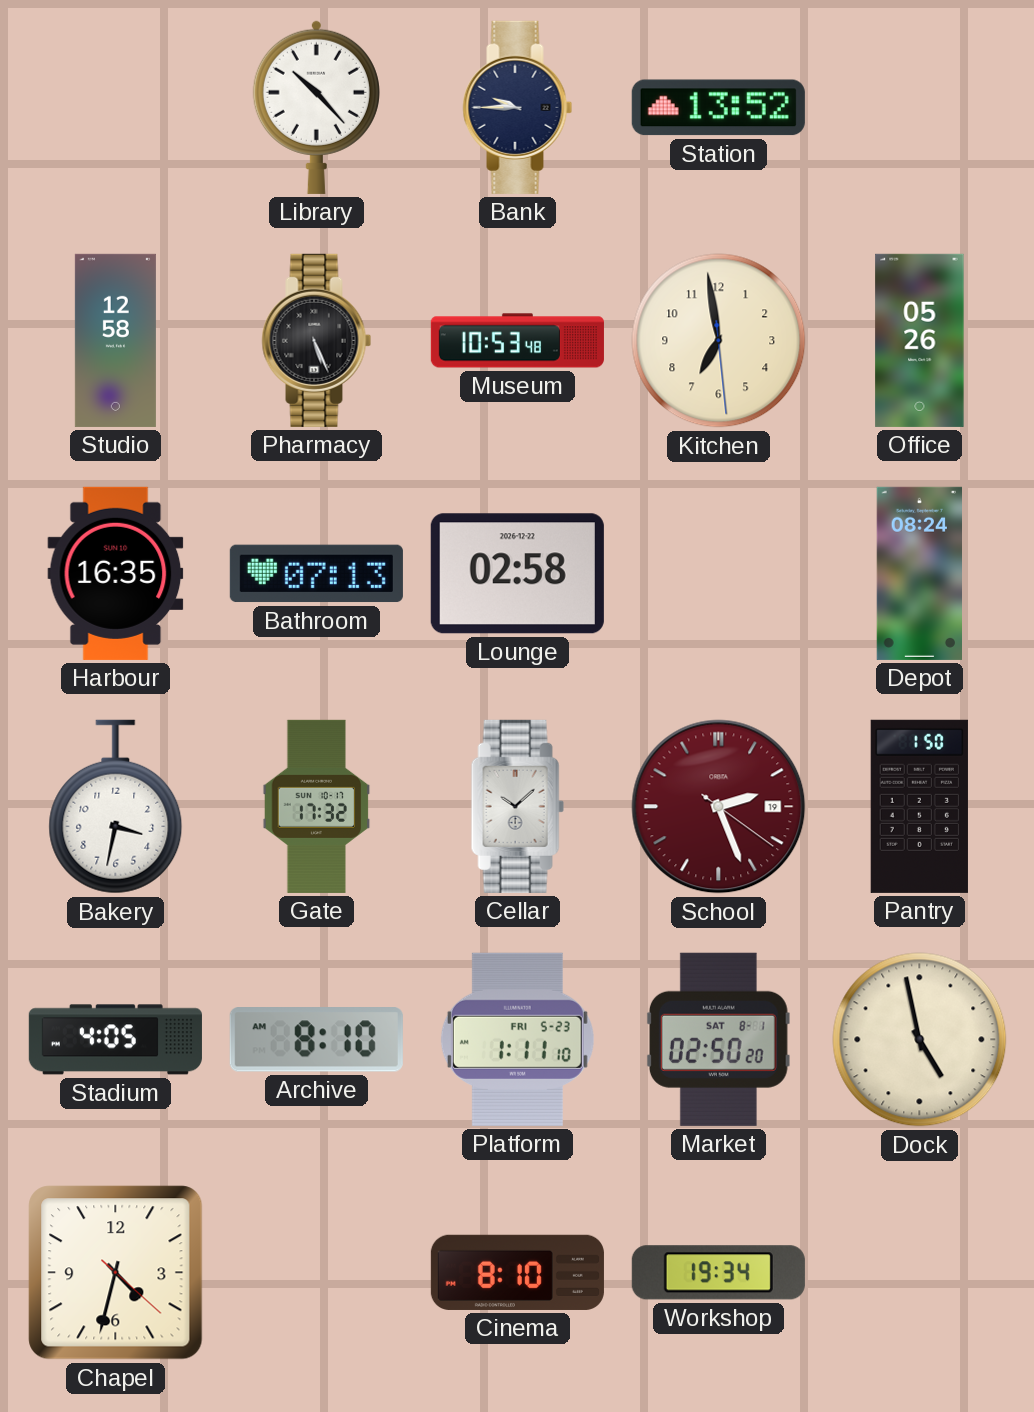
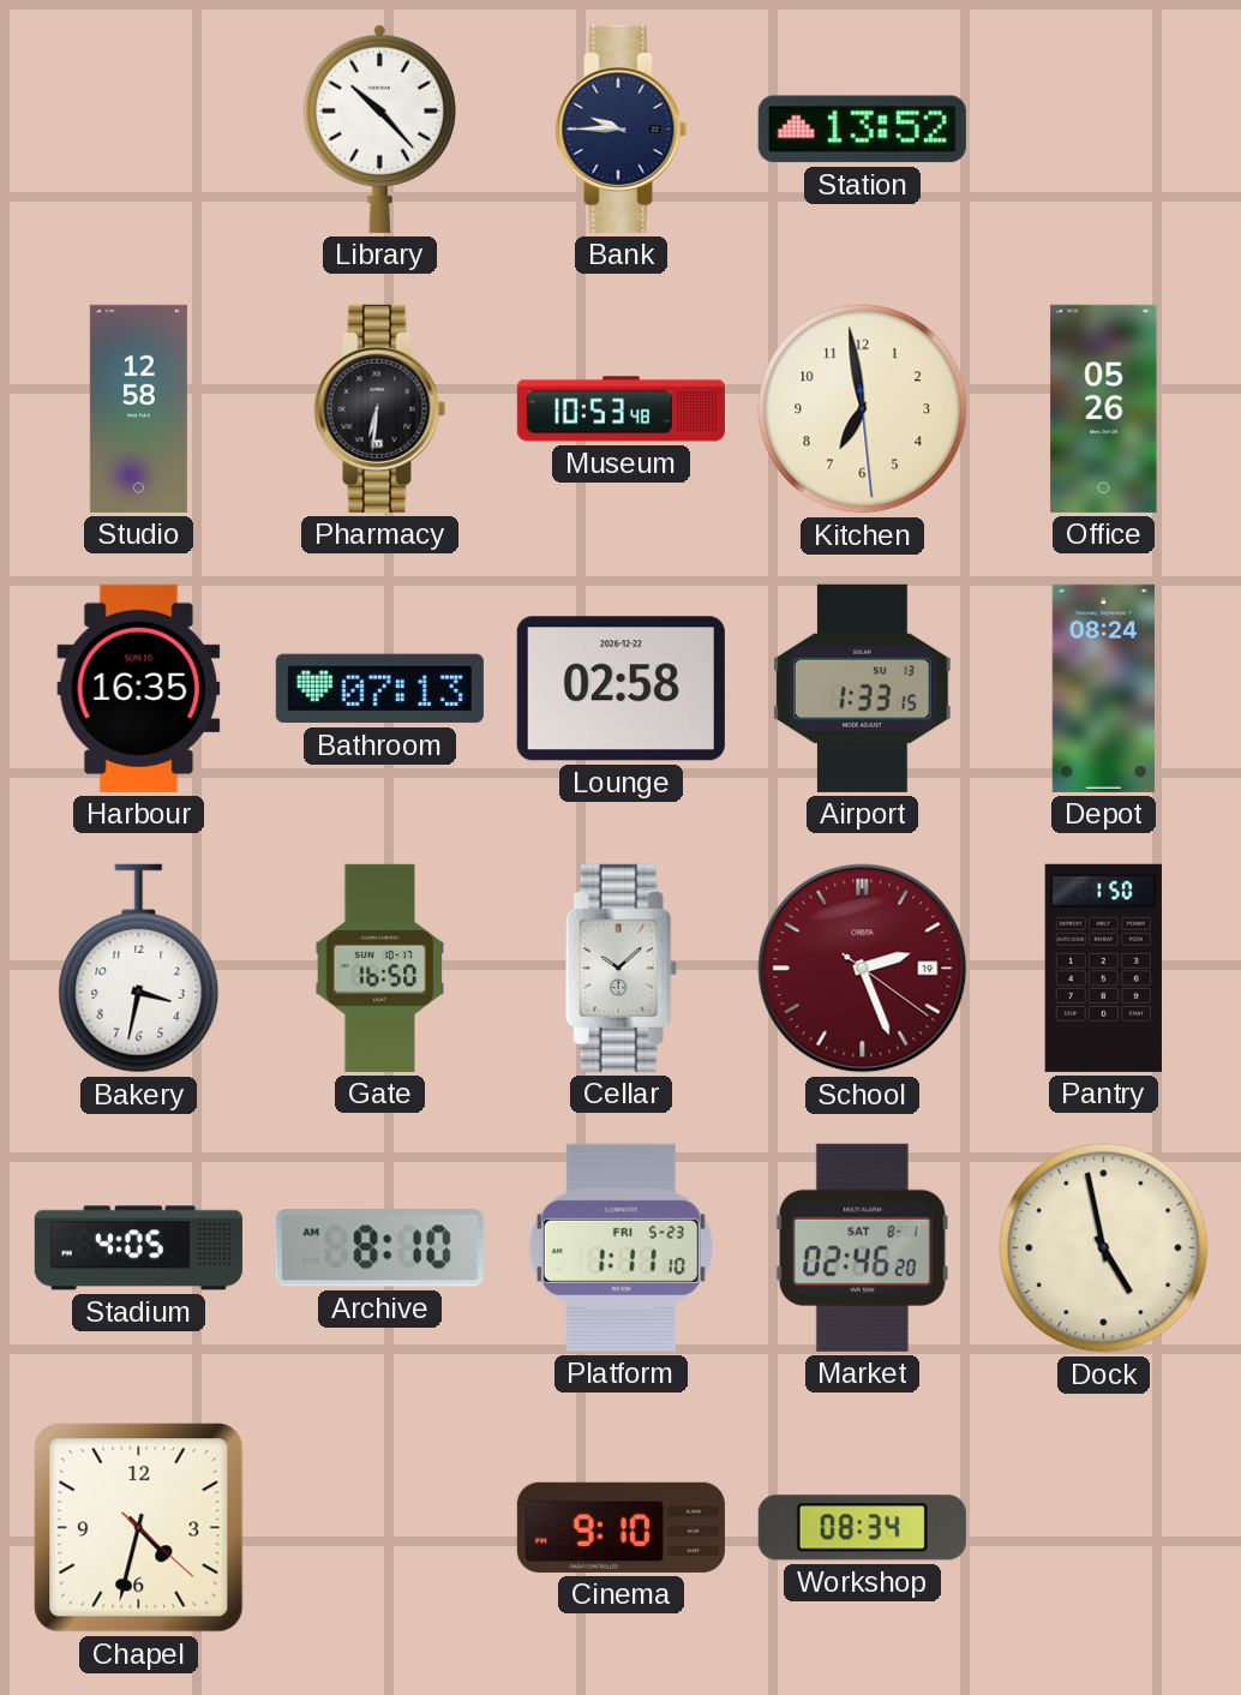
Pharmacy: 5:26 -> 6:31 (380, 408)
Airport: none -> 1:33 (863, 688)
Gate: 17:32 -> 16:50 (380, 968)
Market: 02:50 -> 02:46 (862, 1247)
Cinema: 8:10 -> 9:10 (620, 1527)
Workshop: 19:34 -> 08:34 (862, 1528)
